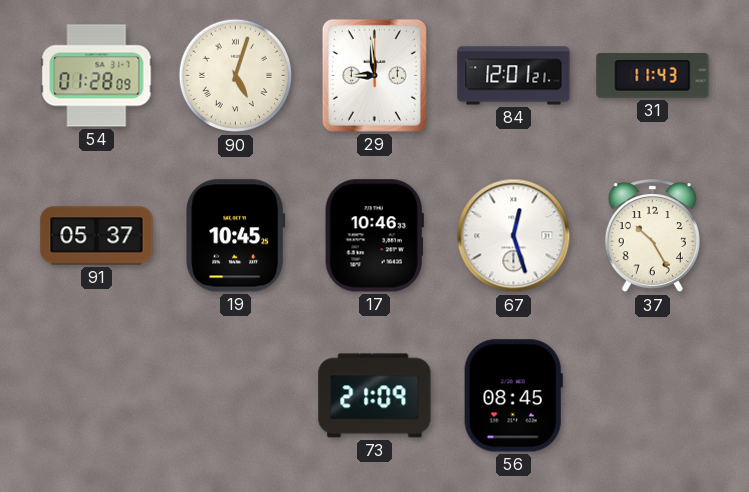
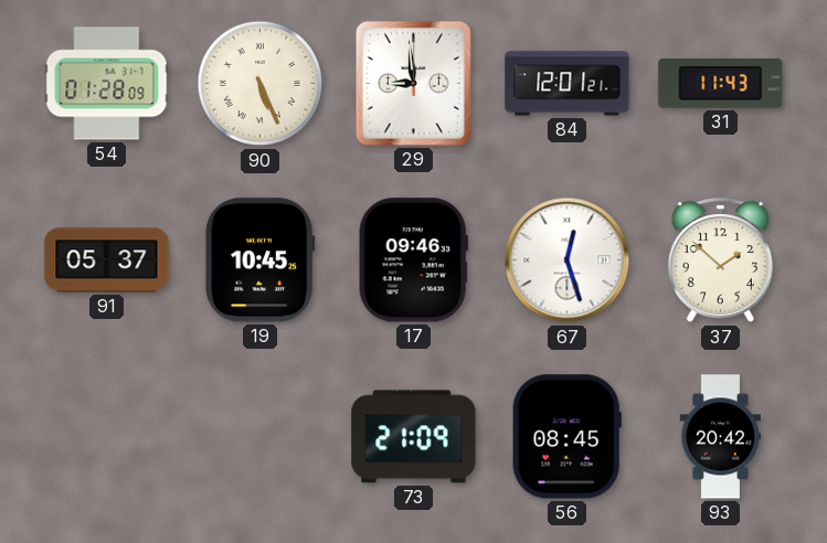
90: 5:03 -> 5:26 (261, 84)
17: 10:46 -> 09:46 (413, 260)
37: 10:25 -> 1:52 (720, 260)
93: none -> 20:42 (720, 437)
